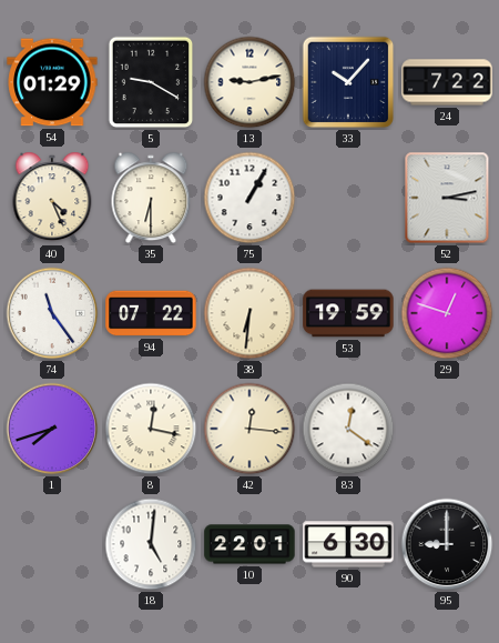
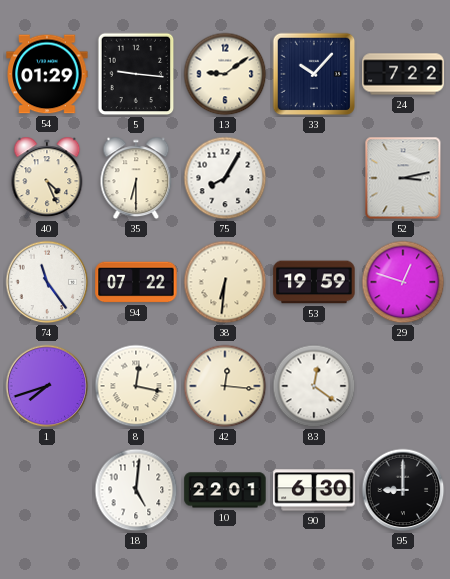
5: 9:20 -> 9:16 (136, 74)
13: 9:13 -> 9:09 (225, 74)
75: 1:05 -> 8:05 (225, 178)
